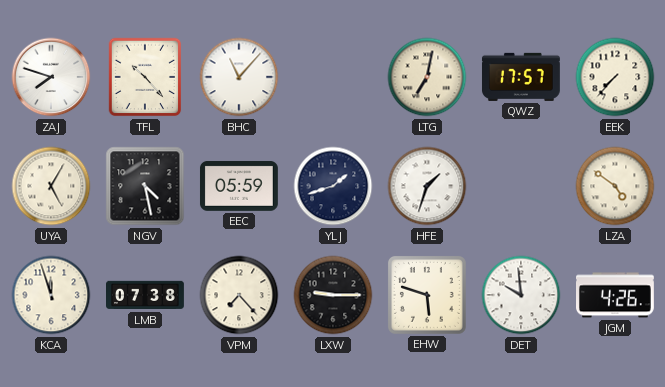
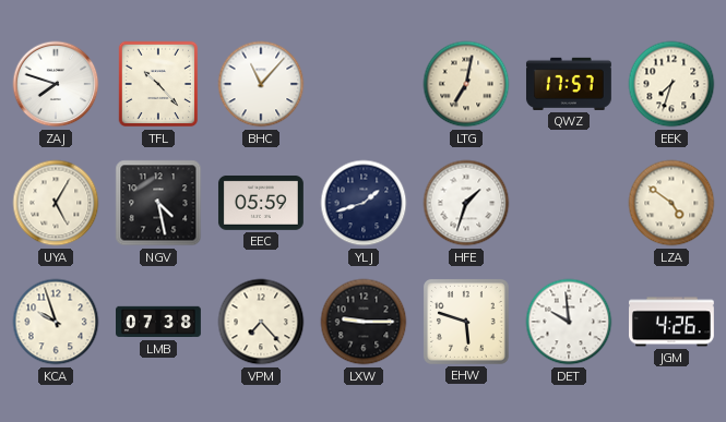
EEK: 7:37 -> 7:33 (671, 84)
KCA: 11:57 -> 9:57 (56, 322)
